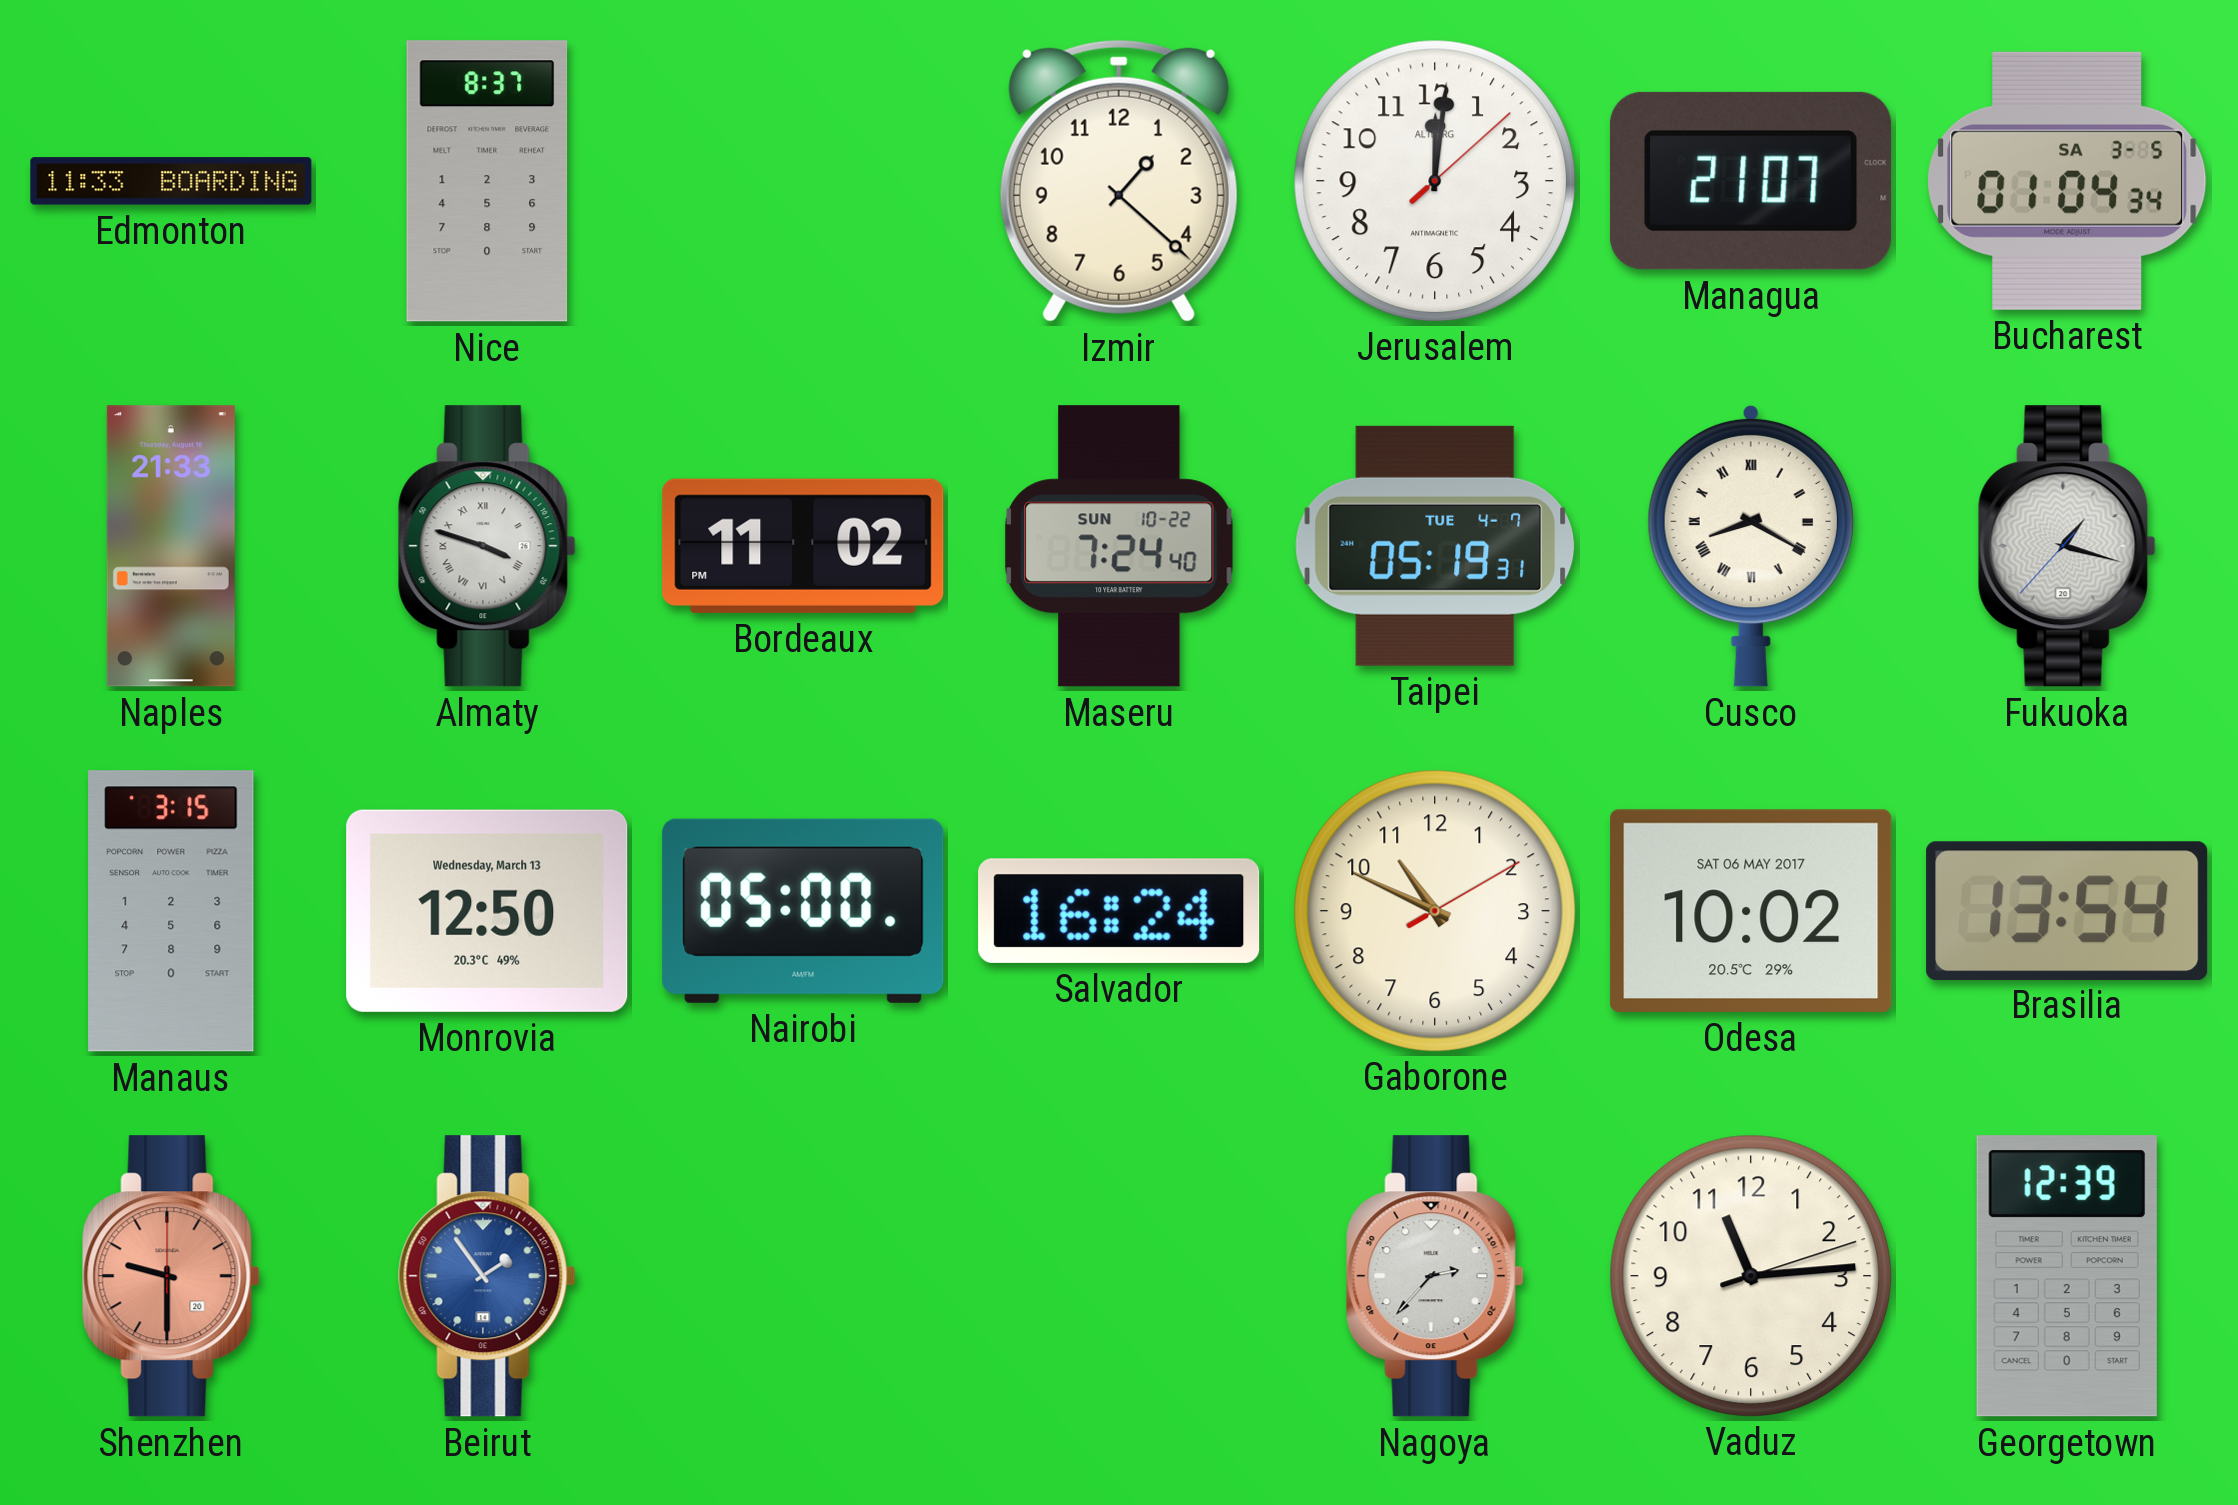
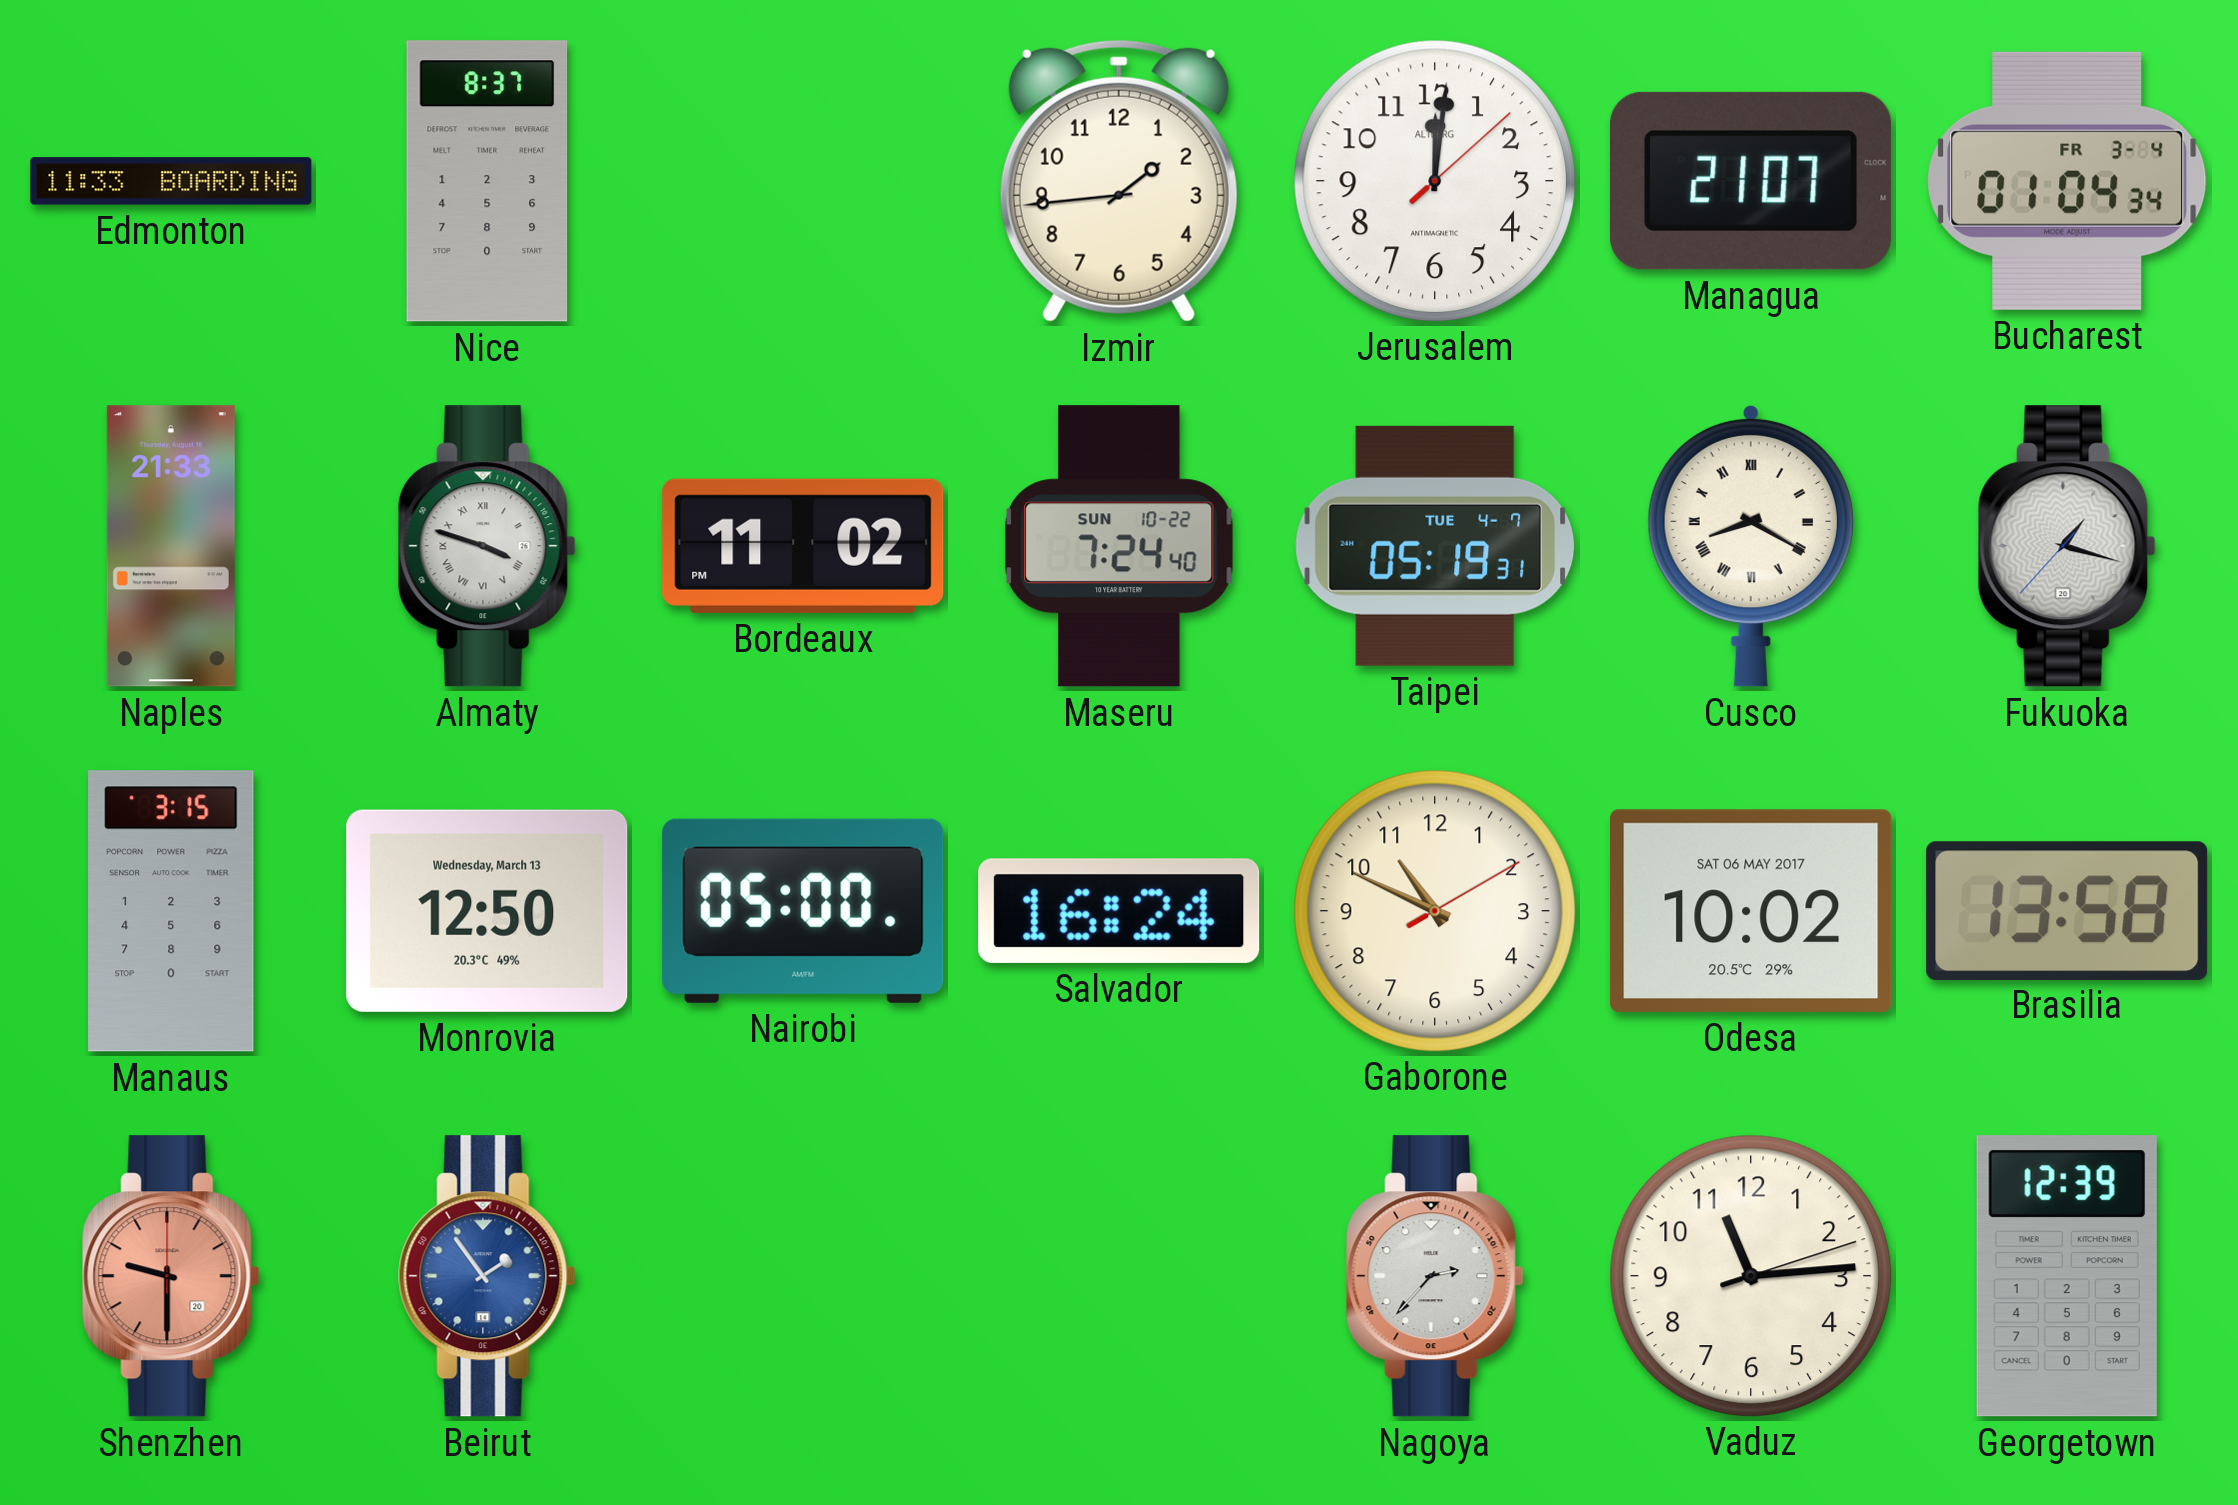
Izmir: 1:22 -> 1:44 (1119, 181)
Bucharest date: SA 3-5 -> FR 3-4 (2067, 181)
Brasilia: 13:54 -> 13:58 (2067, 910)
